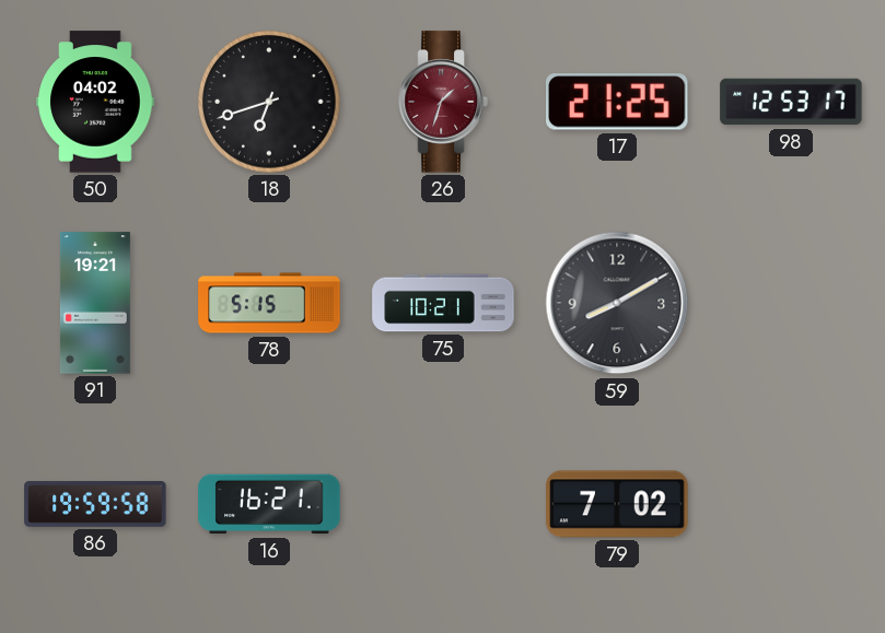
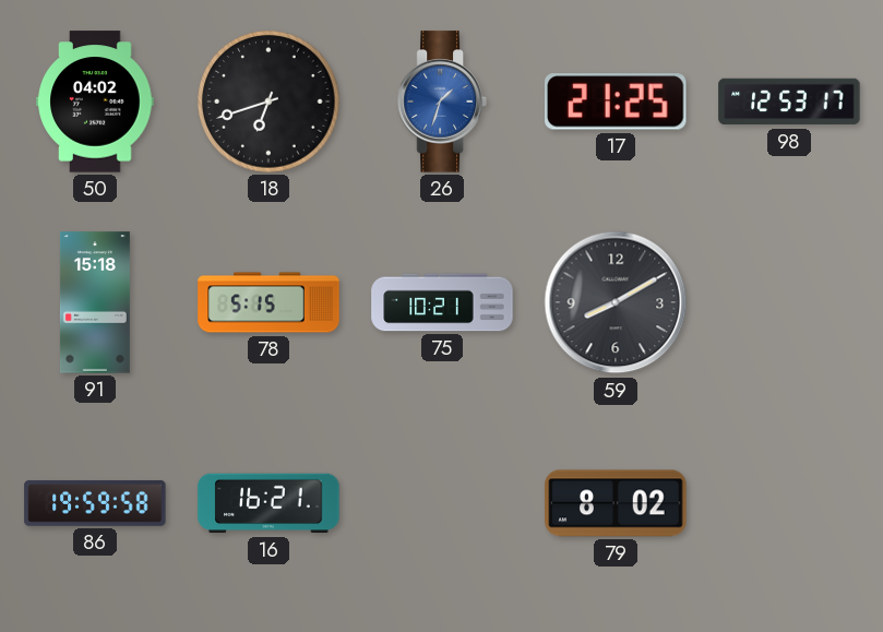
26 dial: burgundy -> blue (442, 102)
91: 19:21 -> 15:18 (95, 302)
79: 7:02 -> 8:02 (616, 503)
